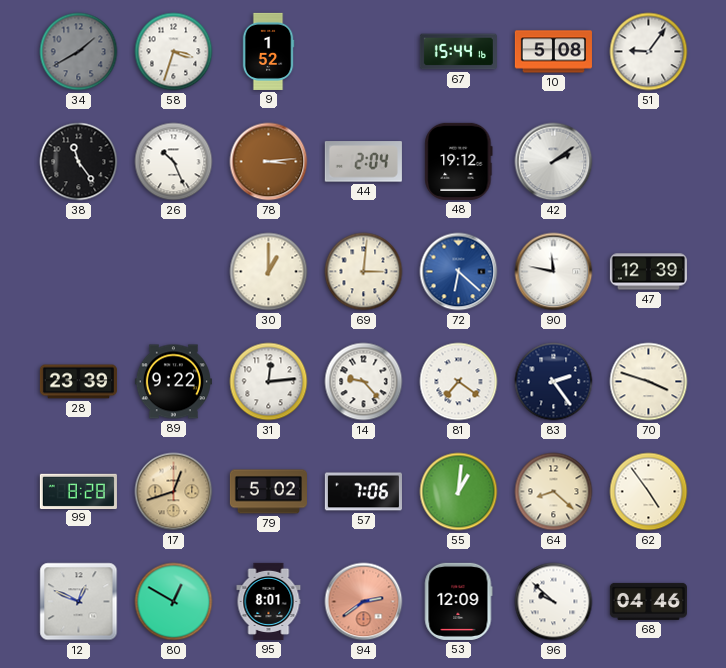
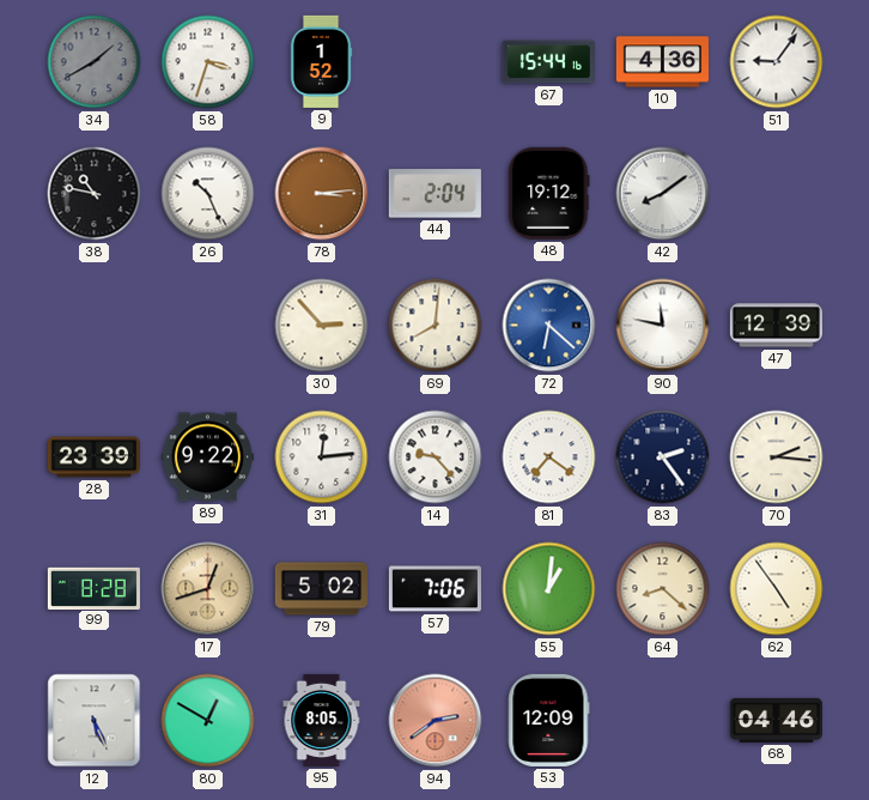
10: 5:08 -> 4:36 (662, 62)
38: 11:24 -> 10:47 (95, 194)
42: 2:09 -> 8:09 (663, 194)
30: 1:00 -> 2:53 (322, 326)
69: 3:01 -> 8:01 (436, 326)
70: 3:48 -> 2:16 (777, 457)
12: 12:49 -> 5:26 (95, 721)
95: 8:01 -> 8:05 (322, 720)
96: 9:52 -> none (554, 602)
